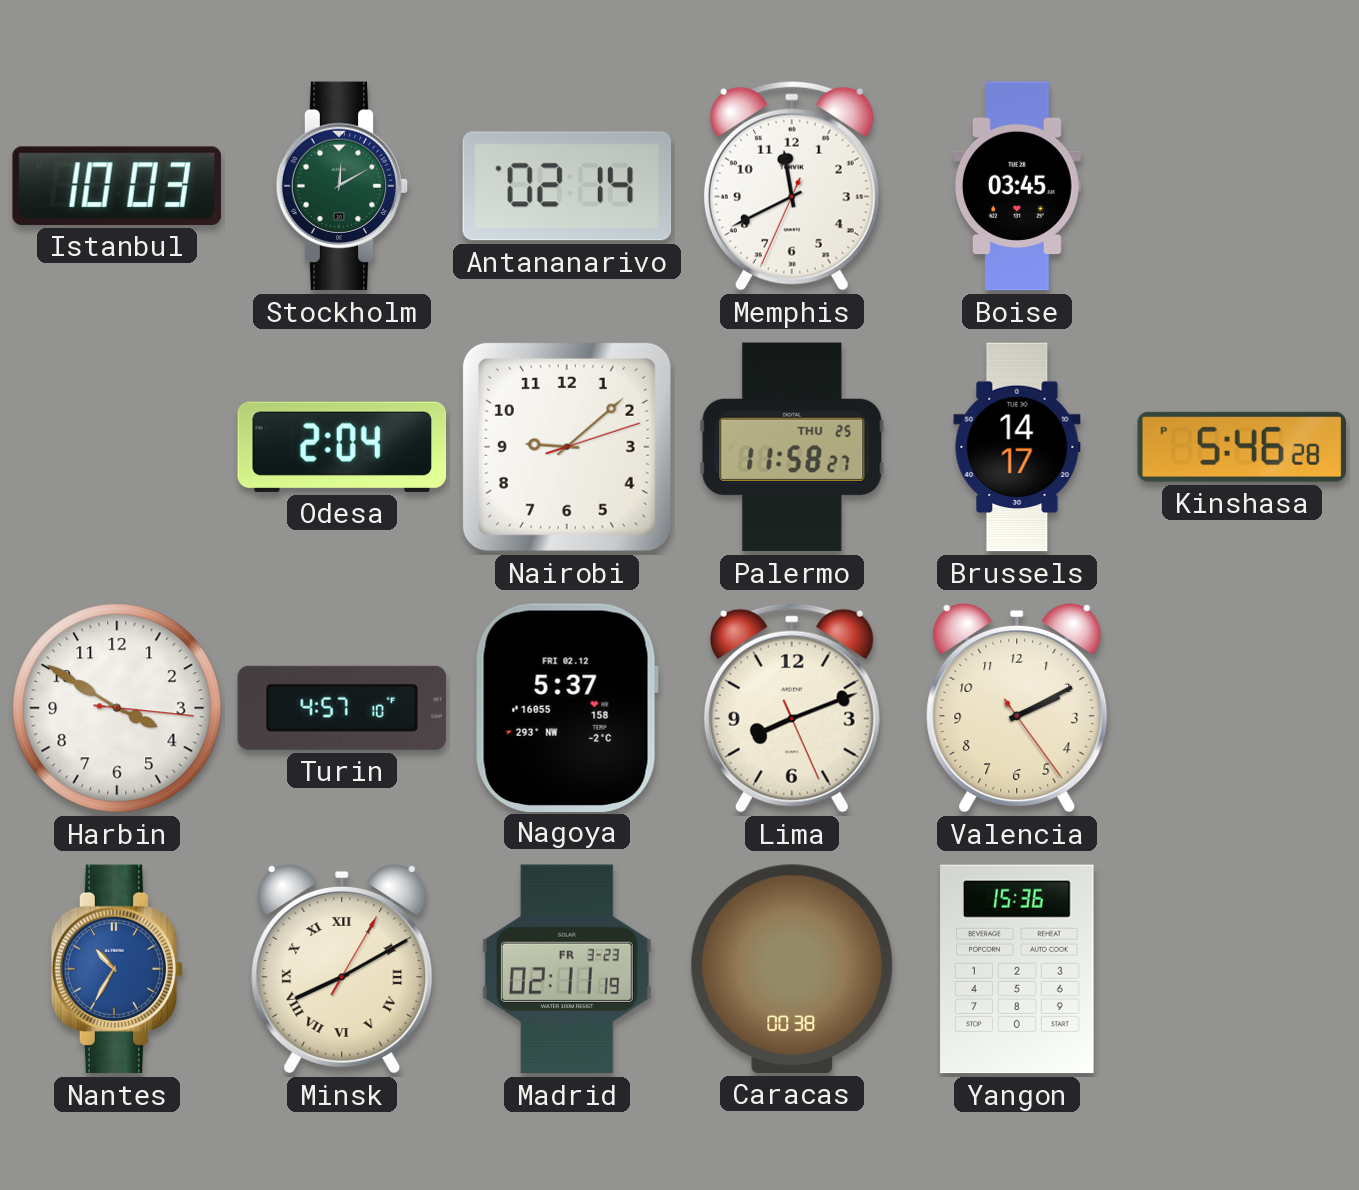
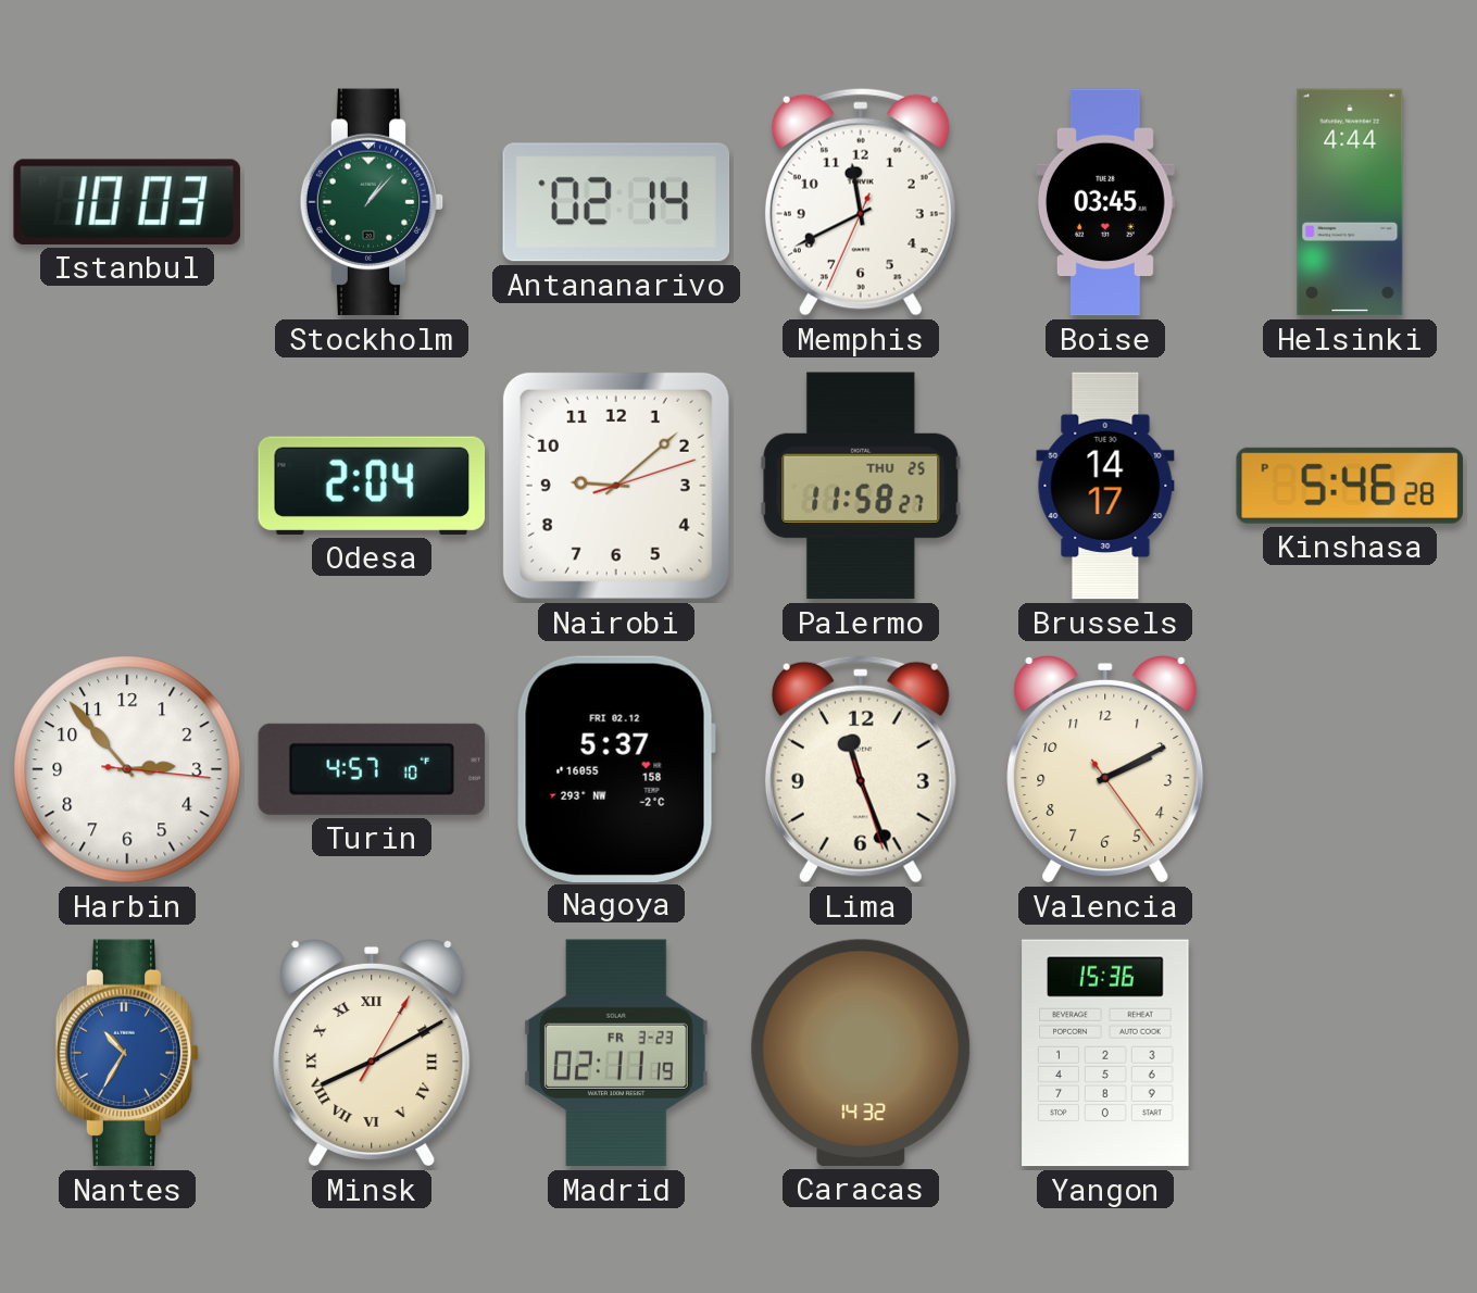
Stockholm: 12:10 -> 1:07 (372, 202)
Helsinki: none -> 4:44 (1350, 202)
Harbin: 3:50 -> 2:53 (127, 769)
Lima: 8:11 -> 11:26 (861, 769)
Caracas: 00:38 -> 14:32 (861, 1053)
